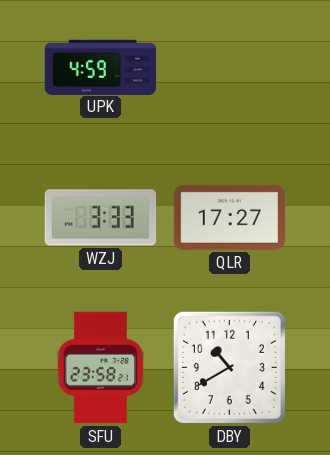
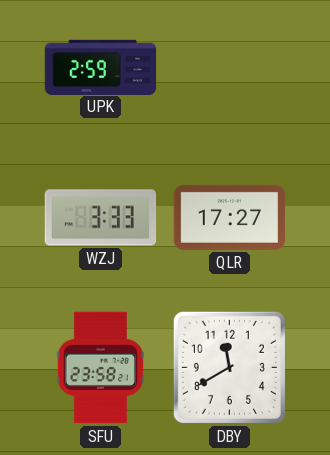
UPK: 4:59 -> 2:59 (101, 67)
DBY: 10:40 -> 11:40 (229, 367)
